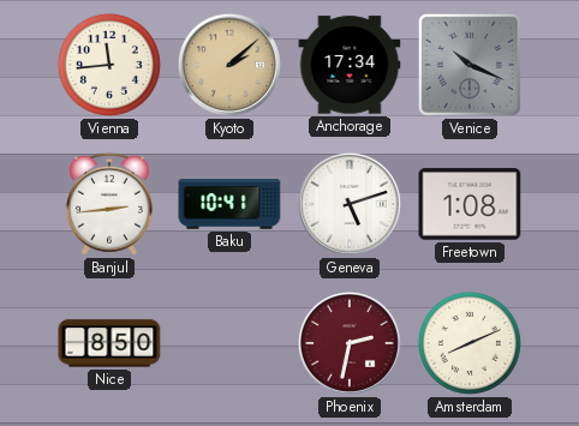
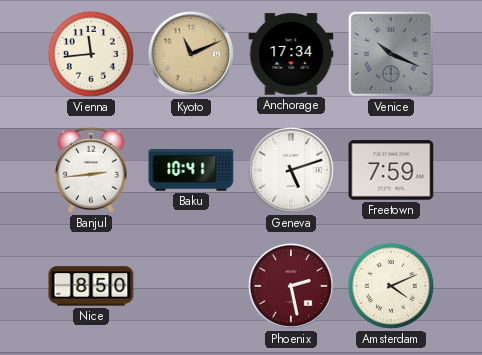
Kyoto: 2:08 -> 11:11 (191, 54)
Freetown: 1:08 -> 7:59 (391, 170)
Phoenix: 2:32 -> 2:28 (291, 286)
Amsterdam: 8:11 -> 4:11 (391, 286)
